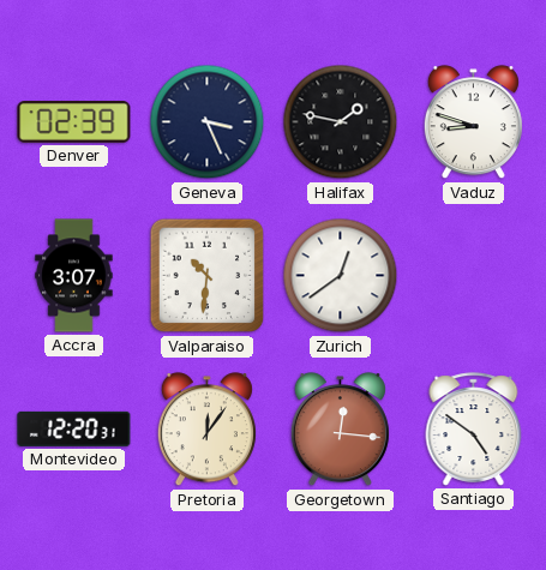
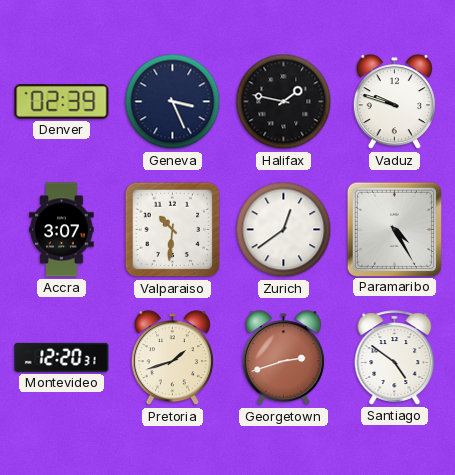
Vaduz: 8:48 -> 9:48 (394, 102)
Paramaribo: none -> 4:25 (394, 229)
Pretoria: 12:06 -> 1:42 (172, 358)
Georgetown: 12:16 -> 2:42 (283, 358)
